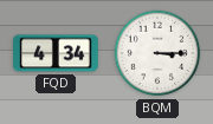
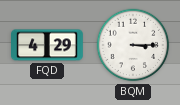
FQD: 4:34 -> 4:29 (47, 45)
